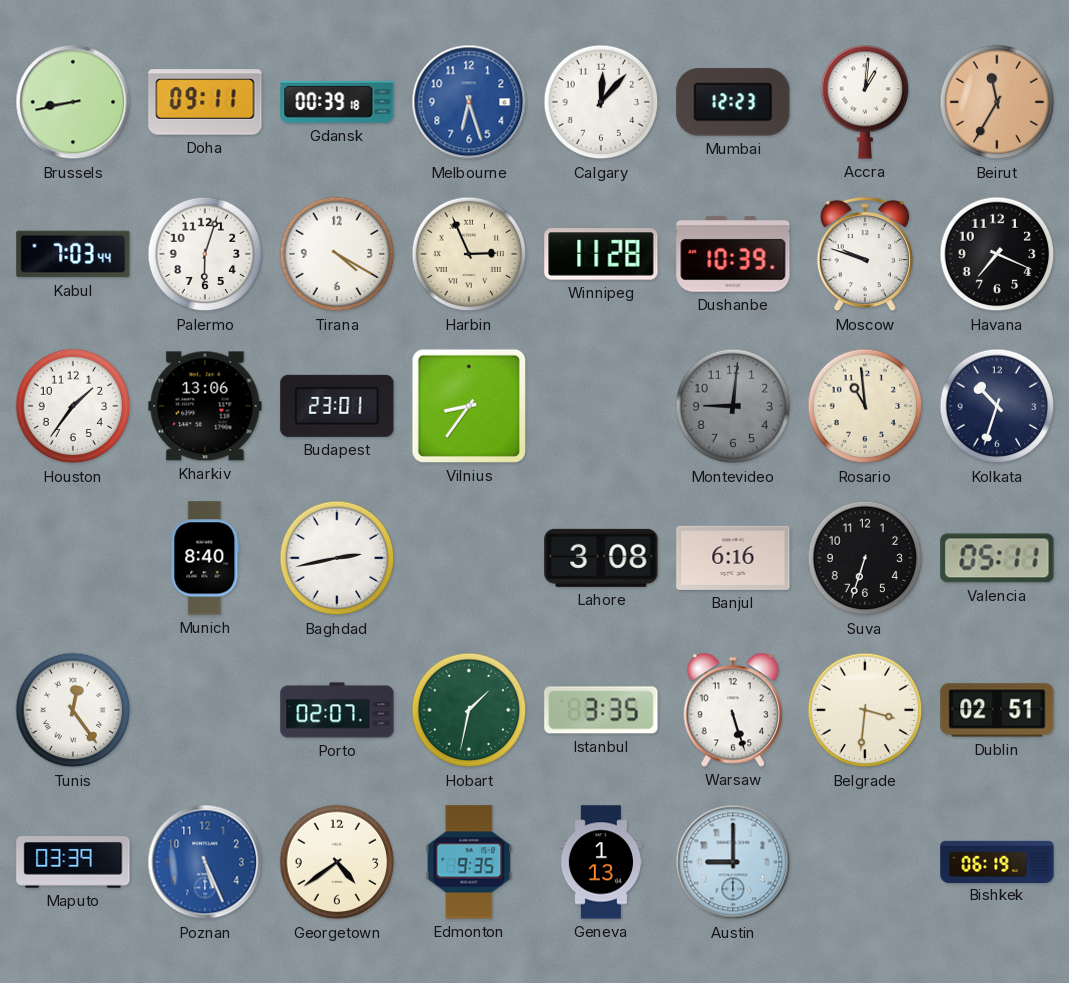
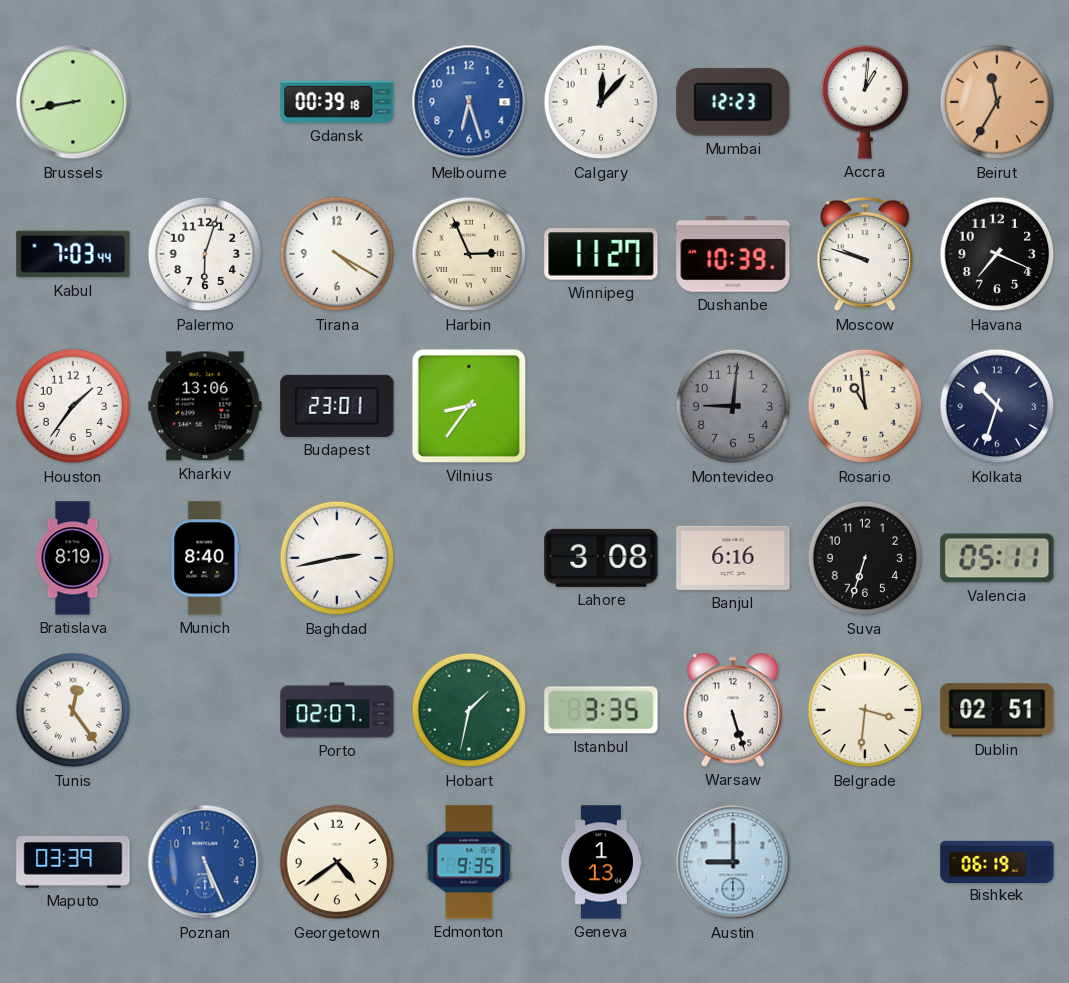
Doha: 09:11 -> none (205, 102)
Winnipeg: 11:28 -> 11:27 (601, 254)
Bratislava: none -> 8:19 (73, 558)
